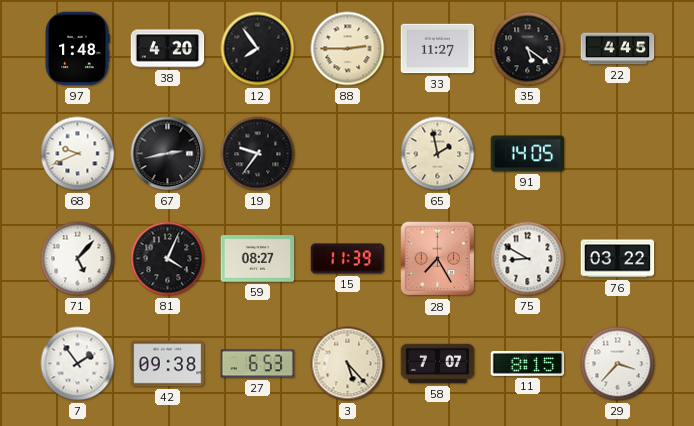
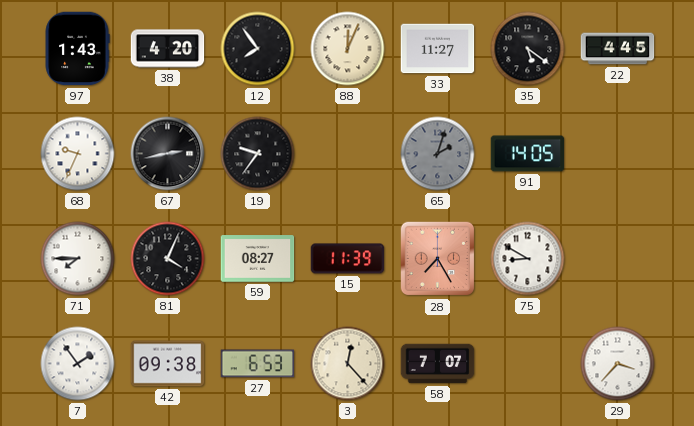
97: 1:48 -> 1:43 (77, 49)
88: 2:45 -> 12:04 (348, 49)
68: 9:41 -> 9:34 (78, 154)
65: 1:58 -> 2:03 (438, 154)
65 dial: cream -> grey (438, 154)
71: 5:07 -> 7:45 (78, 259)
76: 03:22 -> none (618, 259)
3: 5:23 -> 12:23 (348, 364)
11: 8:15 -> none (528, 363)
